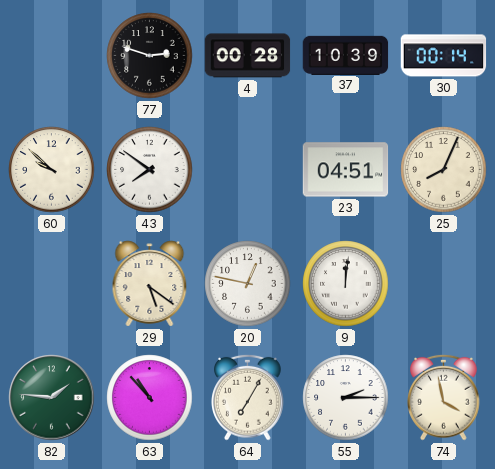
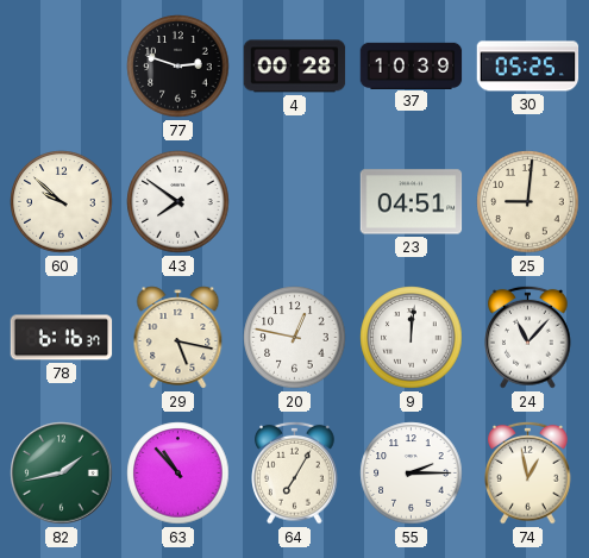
30: 00:14 -> 05:25 (528, 67)
25: 8:04 -> 9:01 (528, 202)
78: none -> 6:16 (62, 338)
29: 5:21 -> 5:17 (178, 338)
24: none -> 11:07 (528, 337)
82: 1:46 -> 1:43 (62, 474)
74: 3:58 -> 12:58 (528, 472)
